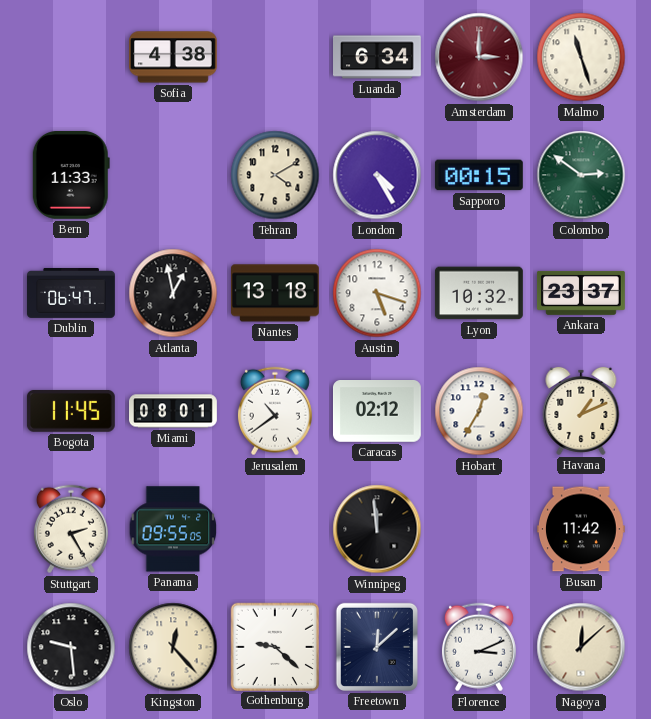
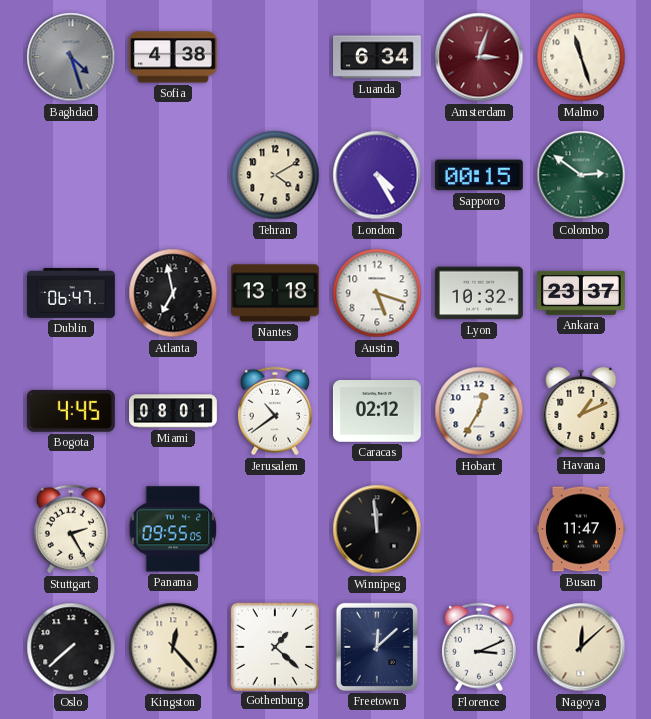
Baghdad: none -> 4:27 (71, 57)
Amsterdam: 3:00 -> 3:03 (479, 57)
Bern: 11:33 -> none (71, 175)
Atlanta: 12:58 -> 6:58 (173, 293)
Bogota: 11:45 -> 4:45 (71, 411)
Busan: 11:42 -> 11:47 (582, 529)
Oslo: 9:29 -> 7:38 (71, 647)
Gothenburg: 9:22 -> 1:22 (275, 646)
